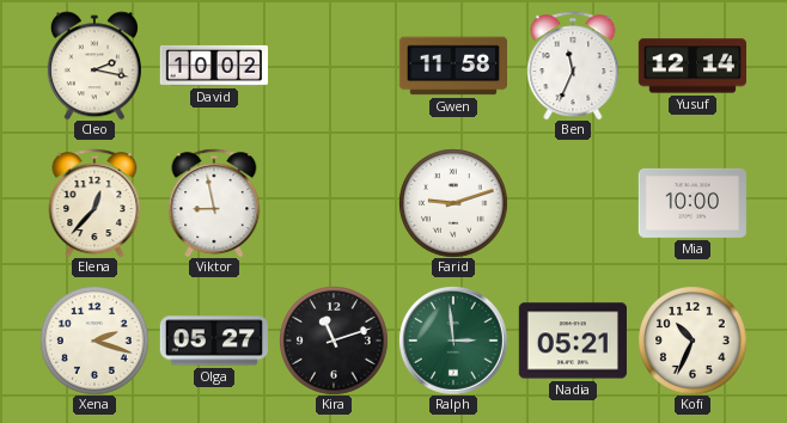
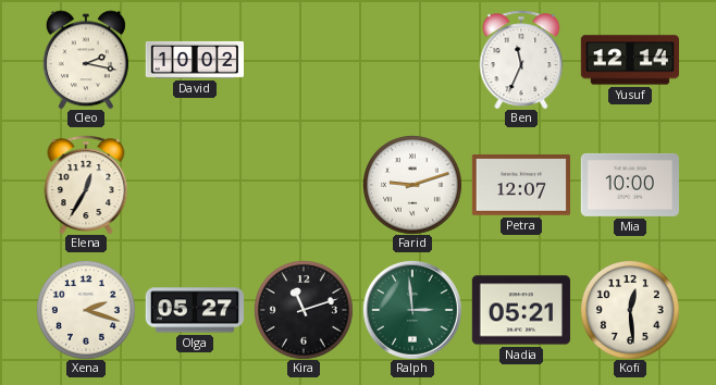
Gwen: 11:58 -> none (452, 66)
Elena: 12:37 -> 12:35 (86, 185)
Viktor: 8:58 -> none (214, 203)
Petra: none -> 12:07 (520, 185)
Kofi: 10:34 -> 12:29 (630, 310)
